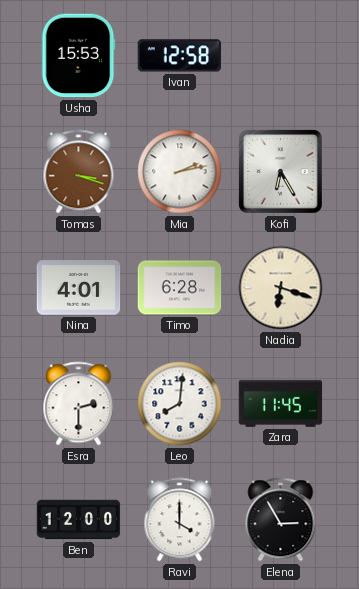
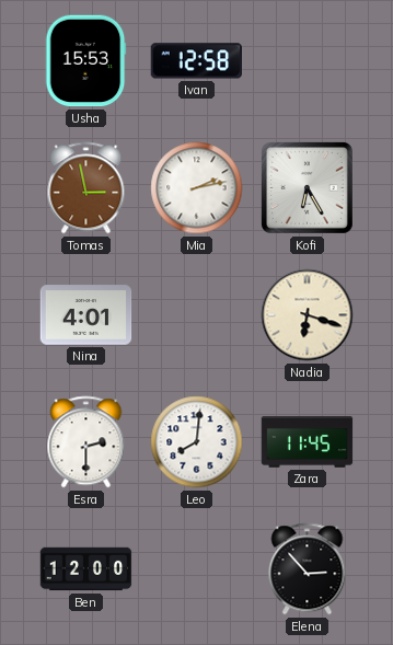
Tomas: 3:18 -> 2:58 (86, 188)
Timo: 6:28 -> none (180, 288)
Ravi: 4:00 -> none (180, 520)
Elena: 2:55 -> 2:53 (308, 569)
